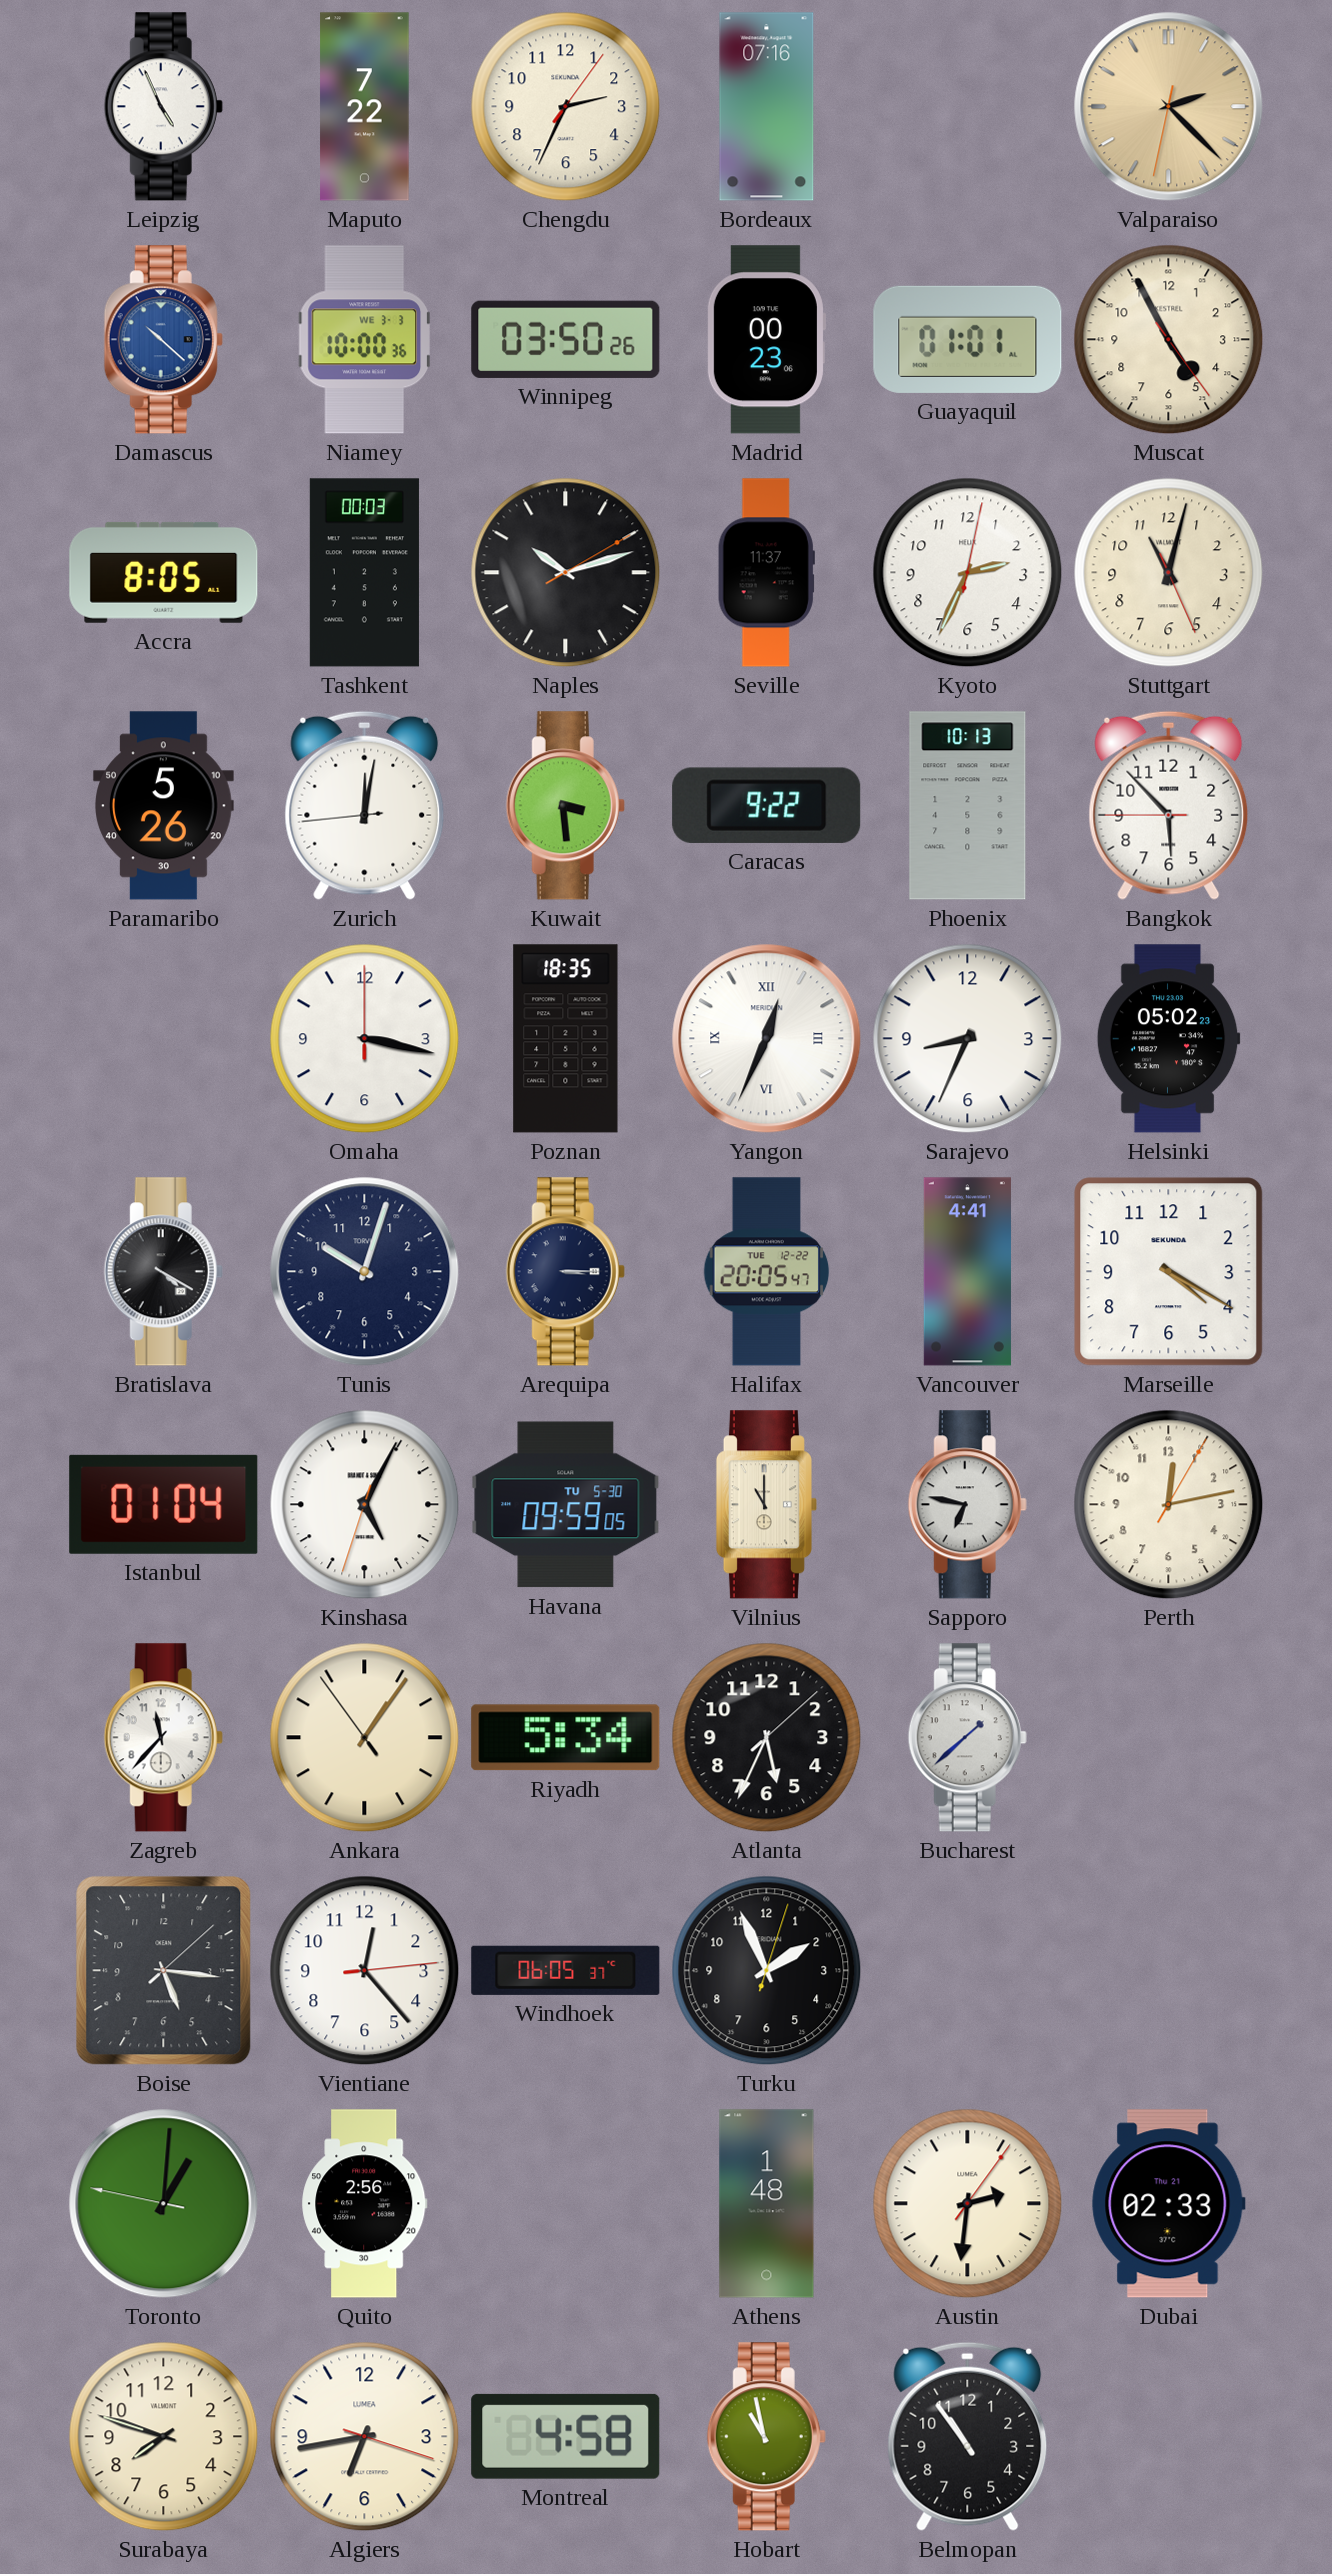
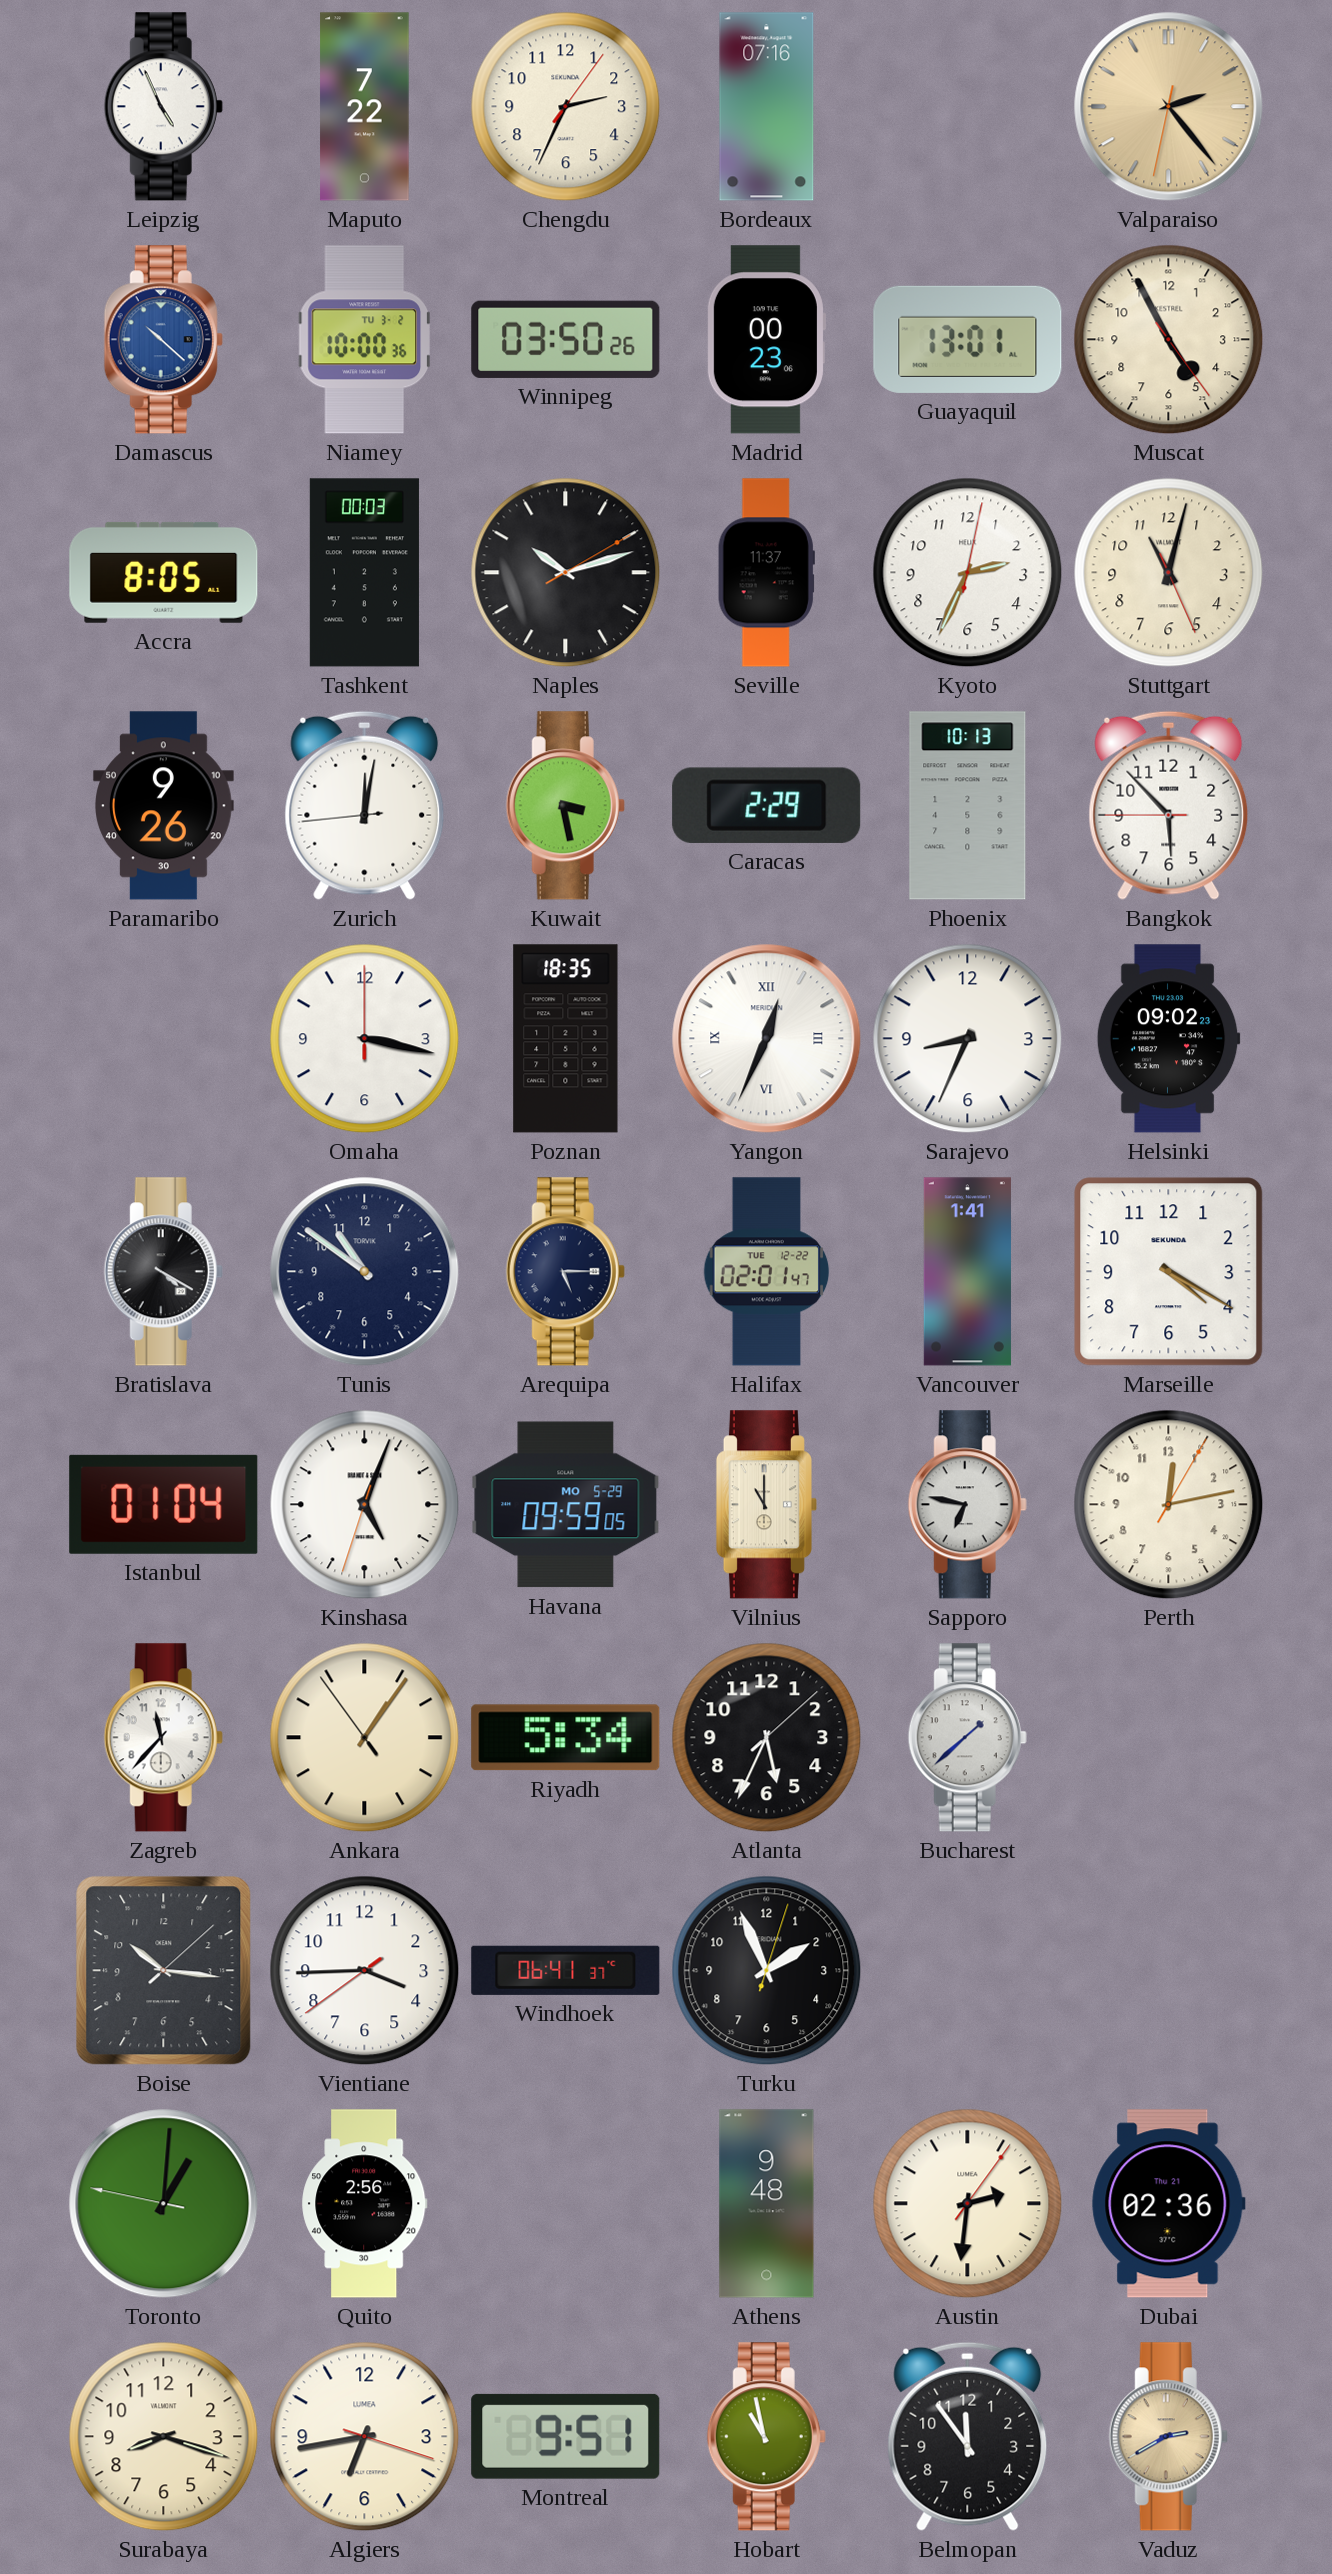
Valparaiso: 2:22 -> 2:23 (1169, 107)
Niamey date: WE 3-3 -> TU 3-2 (364, 340)
Guayaquil: 01:01 -> 13:01 (968, 339)
Paramaribo: 5:26 -> 9:26 (164, 806)
Kuwait: 3:29 -> 3:28 (565, 806)
Caracas: 9:22 -> 2:29 (767, 805)
Helsinki: 05:02 -> 09:02 (1168, 1039)
Tunis: 10:03 -> 10:51 (365, 1272)
Arequipa: 3:15 -> 5:15 (565, 1272)
Halifax: 20:05 -> 02:01 (767, 1272)
Vancouver: 4:41 -> 1:41 (967, 1272)
Kinshasa: 5:04 -> 5:03 (365, 1505)
Havana date: TU 5-30 -> MO 5-29 (566, 1505)
Boise: 5:16 -> 10:16 (164, 1971)
Vientiane: 12:23 -> 3:44 (365, 1971)
Windhoek: 06:05 -> 06:41 (566, 1970)
Athens: 1:48 -> 9:48 (767, 2204)
Dubai: 02:33 -> 02:36 (1169, 2204)
Surabaya: 7:48 -> 8:18 (164, 2437)
Montreal: 4:58 -> 9:51 (566, 2436)
Belmopan: 10:54 -> 11:54 (968, 2436)
Vaduz: none -> 2:40 (1168, 2437)
